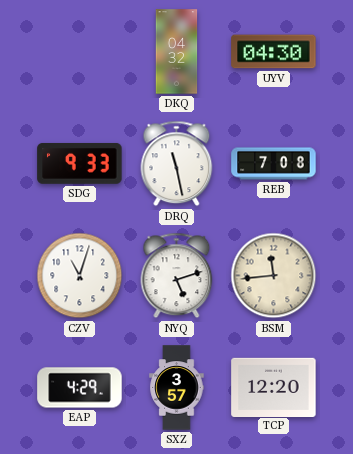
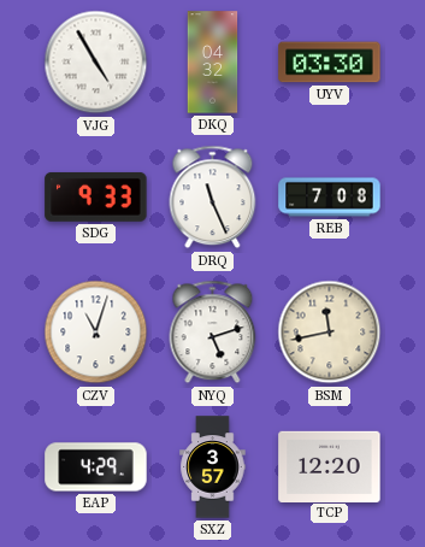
VJG: none -> 4:55 (96, 63)
UYV: 04:30 -> 03:30 (330, 63)
DRQ: 11:28 -> 11:26 (213, 198)
BSM: 11:44 -> 11:43 (330, 333)
